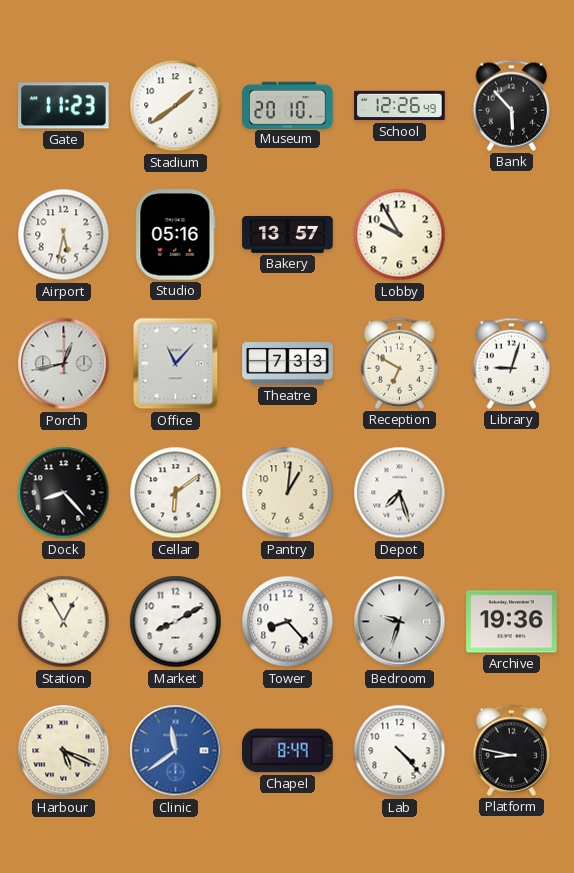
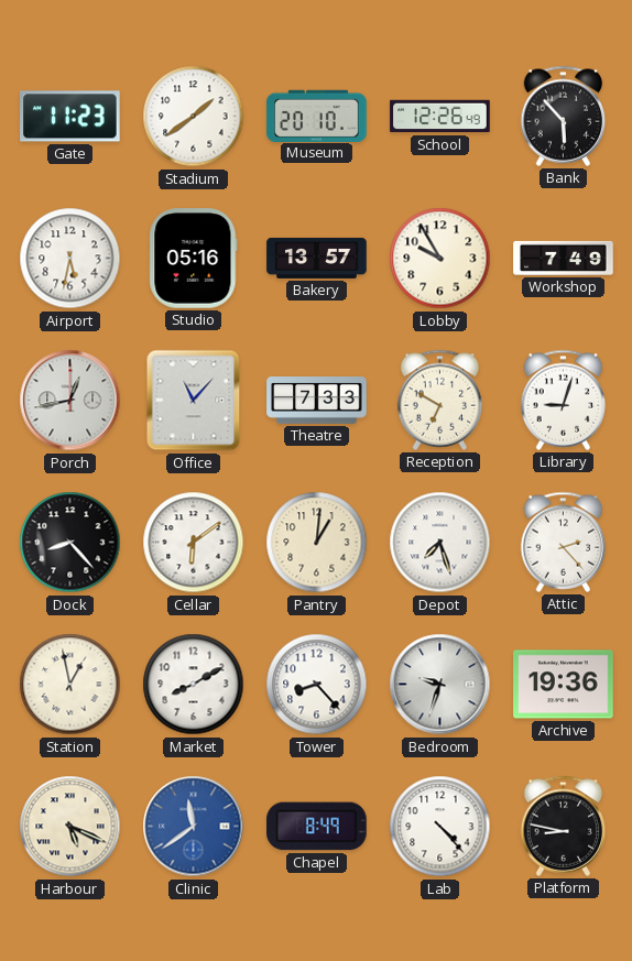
Workshop: none -> 7:49 (564, 258)
Attic: none -> 2:23 (564, 542)
Station: 12:55 -> 12:58 (70, 685)
